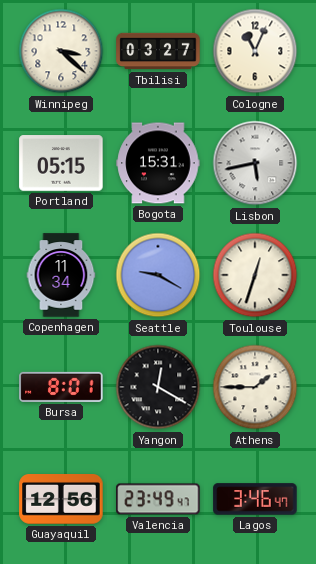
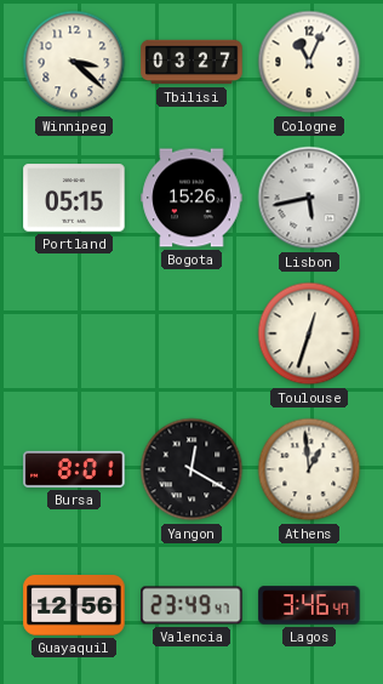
Bogota: 15:31 -> 15:26 (191, 198)
Copenhagen: 11:34 -> none (61, 275)
Seattle: 9:20 -> none (158, 275)
Athens: 1:45 -> 12:59 (309, 469)
